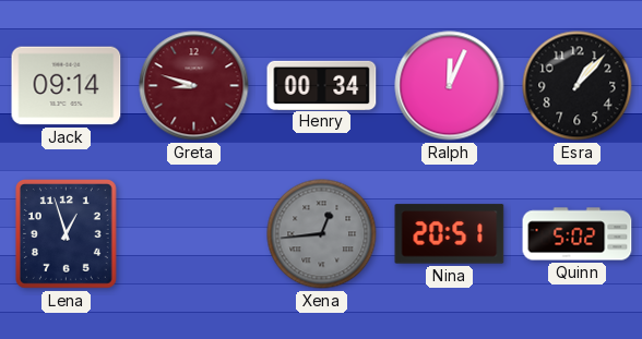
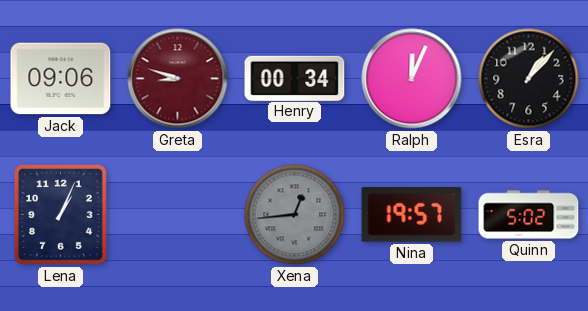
Jack: 09:14 -> 09:06 (61, 79)
Lena: 12:57 -> 1:04 (61, 215)
Nina: 20:51 -> 19:57 (412, 215)
